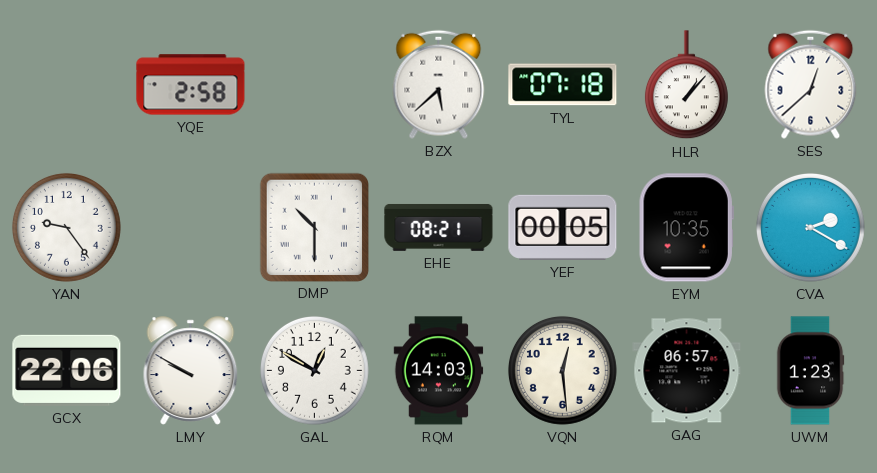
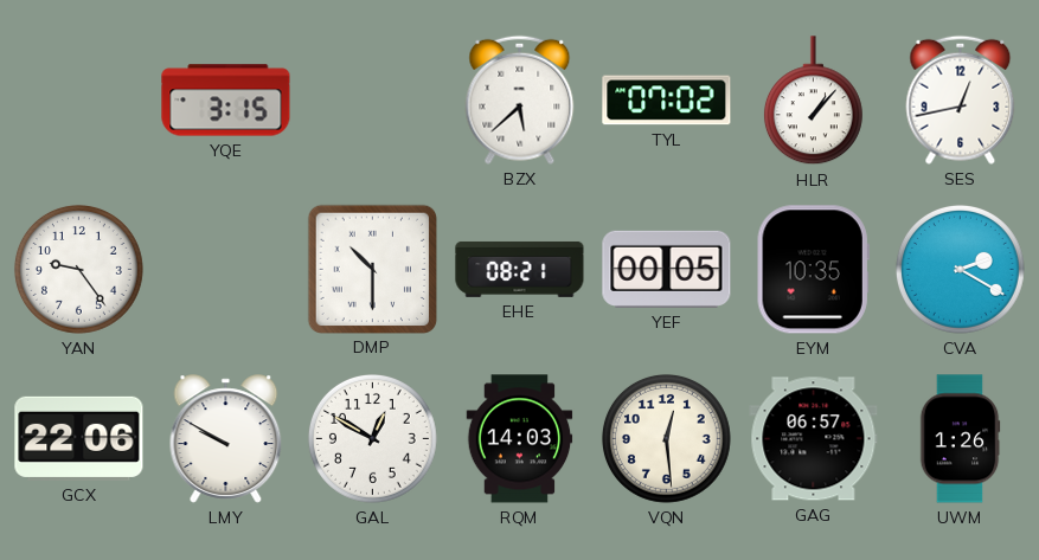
YQE: 2:58 -> 3:15 (226, 101)
TYL: 07:18 -> 07:02 (667, 101)
SES: 12:38 -> 12:43 (961, 99)
UWM: 1:23 -> 1:26 (960, 439)
